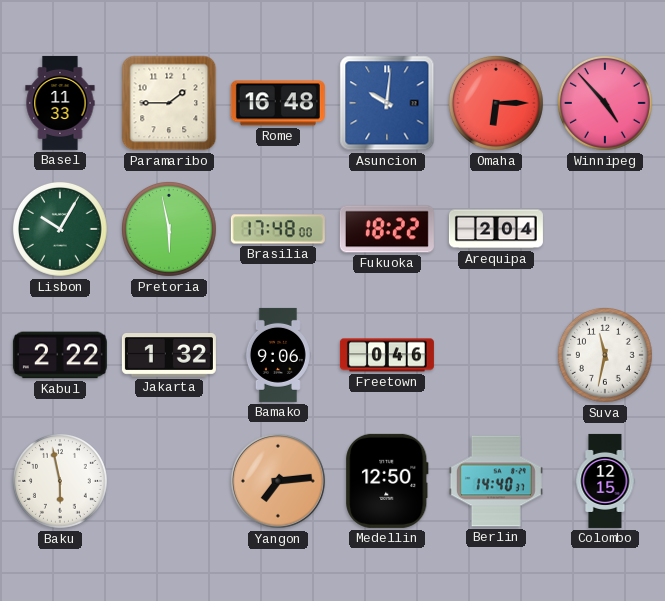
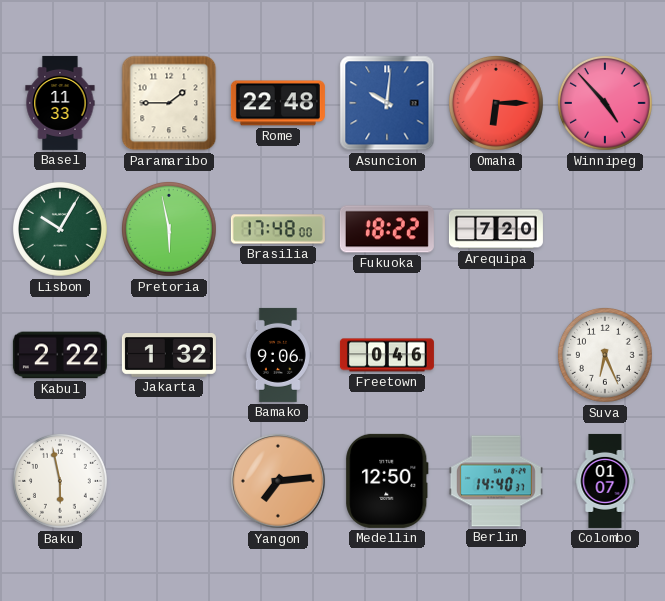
Rome: 16:48 -> 22:48 (278, 103)
Arequipa: 2:04 -> 7:20 (496, 229)
Suva: 11:32 -> 6:26 (605, 355)
Colombo: 12:15 -> 01:07 (605, 481)
